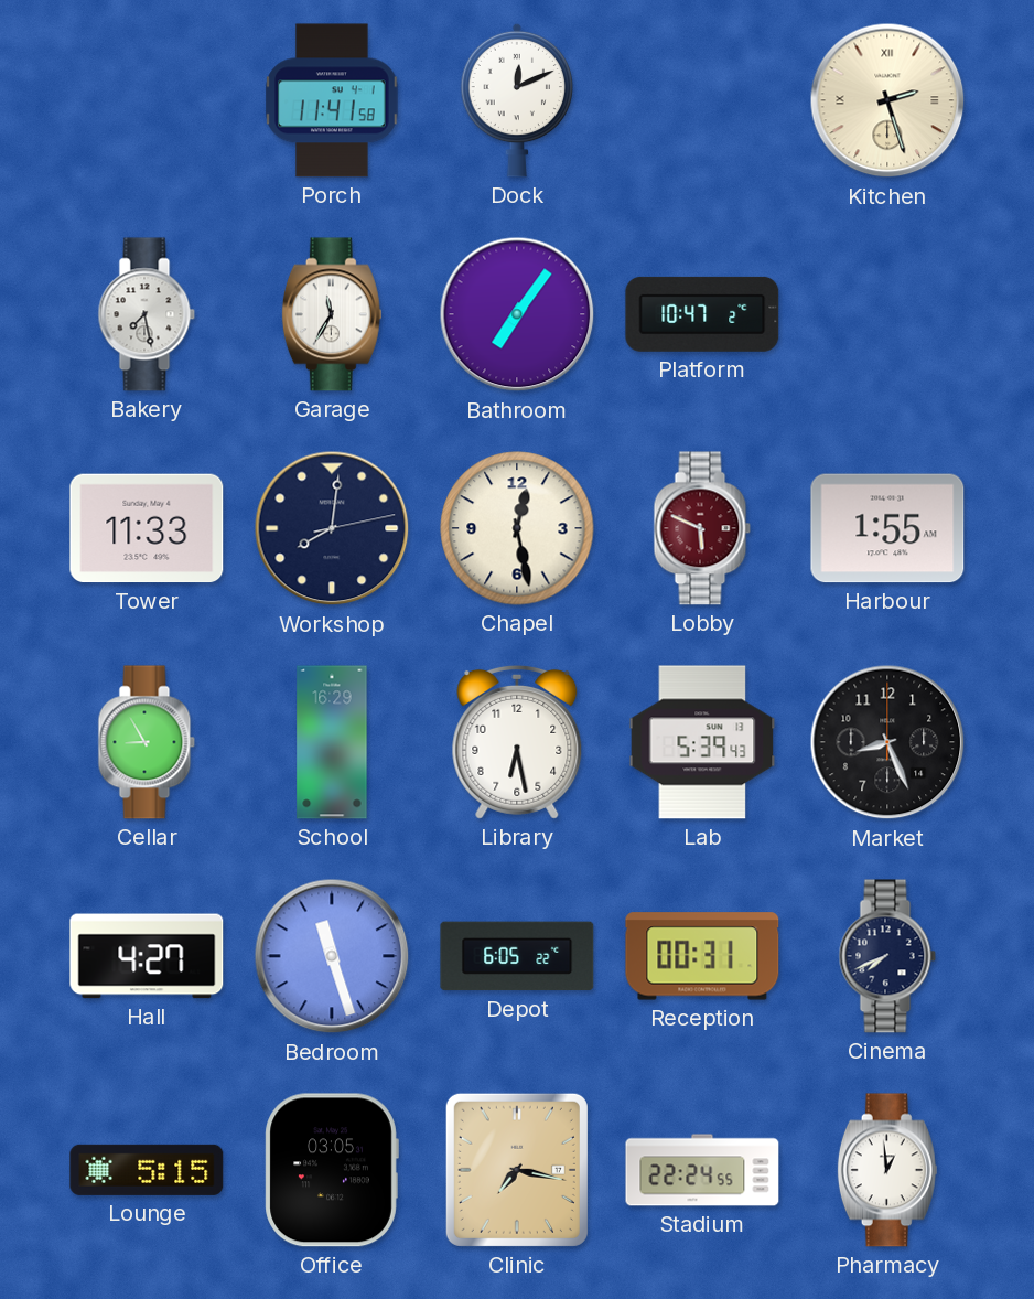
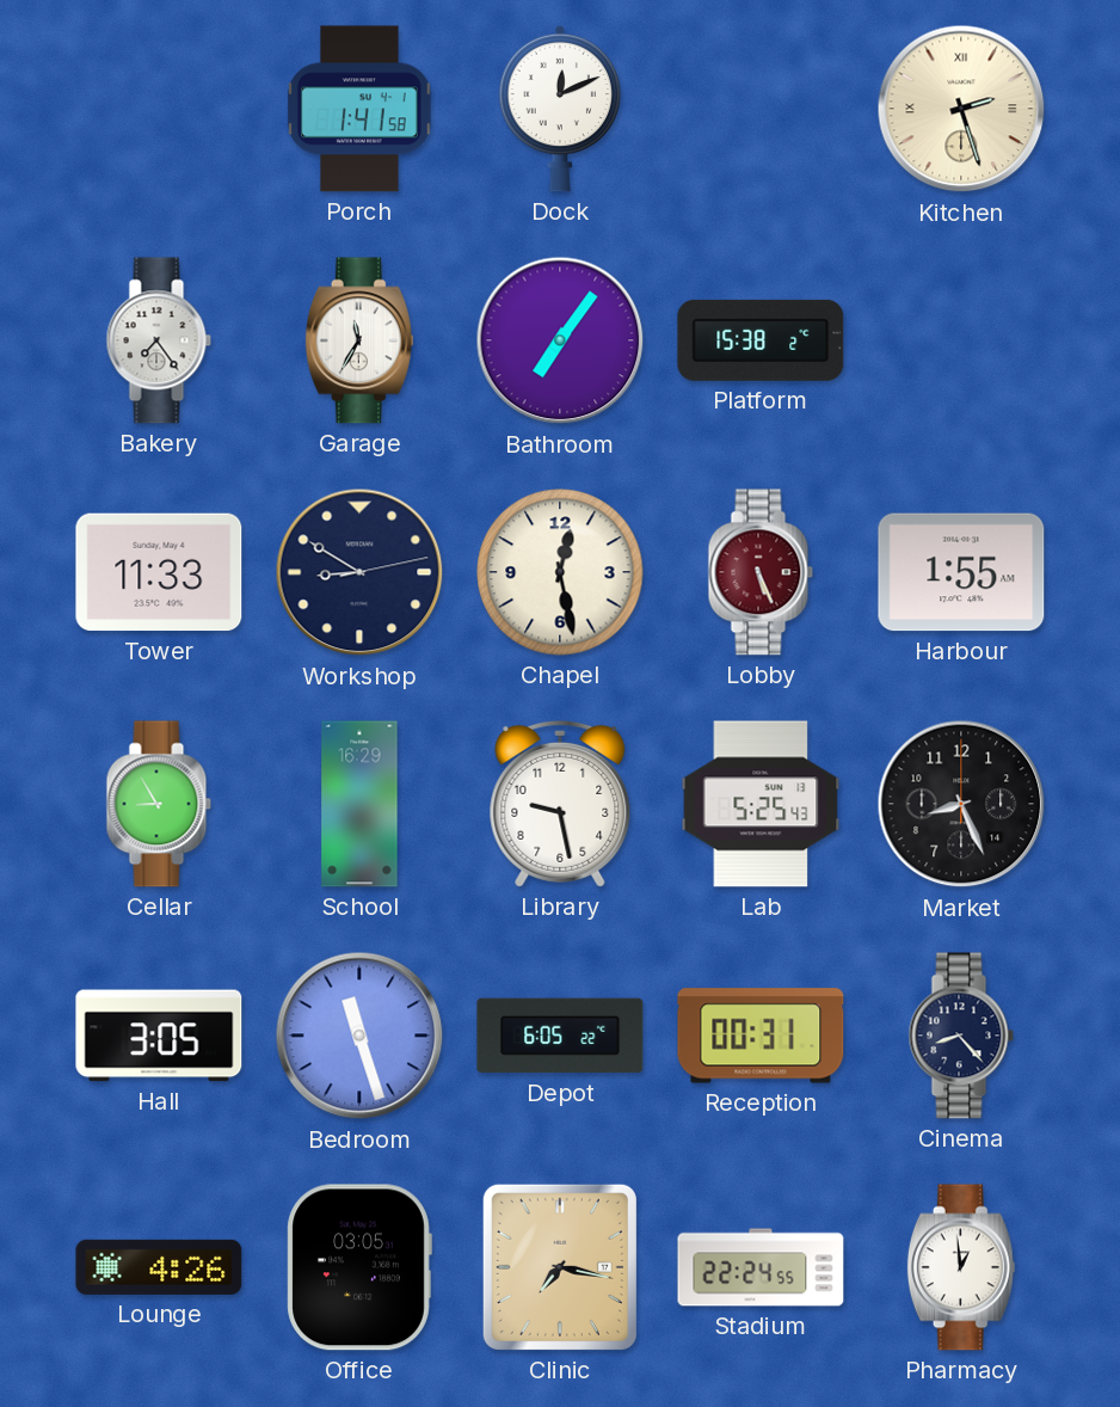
Porch: 11:41 -> 1:41 (359, 109)
Bakery: 7:28 -> 7:24 (159, 340)
Platform: 10:47 -> 15:38 (761, 340)
Workshop: 8:01 -> 8:50 (359, 572)
Lobby: 5:49 -> 5:26 (761, 572)
Library: 6:28 -> 9:28 (560, 804)
Lab: 5:39 -> 5:25 (761, 804)
Hall: 4:27 -> 3:05 (159, 1036)
Cinema: 7:41 -> 8:23 (961, 1036)
Lounge: 5:15 -> 4:26 (159, 1267)
